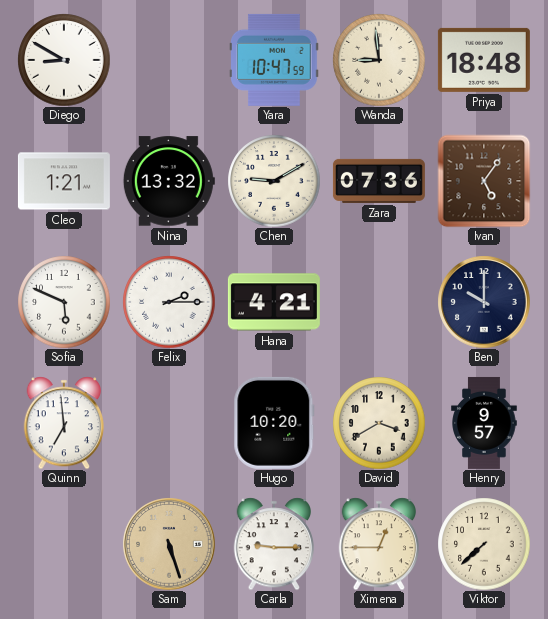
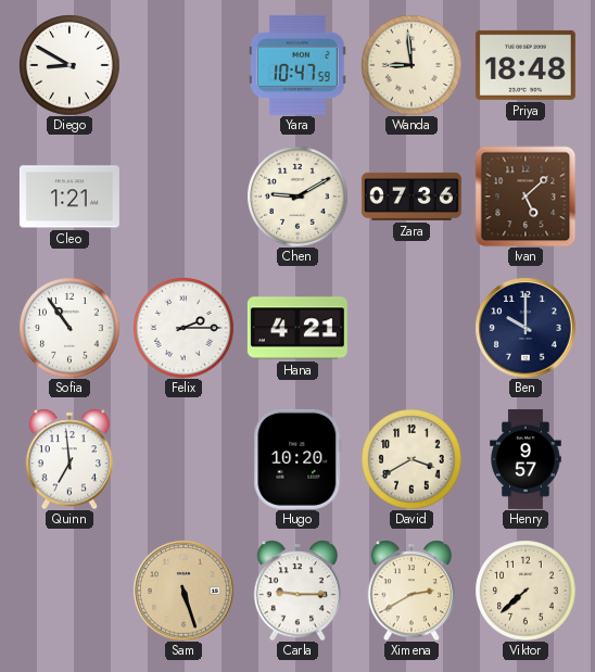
Nina: 13:32 -> none (169, 181)
Ivan: 5:06 -> 5:08 (526, 196)
Sofia: 5:49 -> 10:54 (69, 328)
Ximena: 12:45 -> 2:40 (410, 591)
